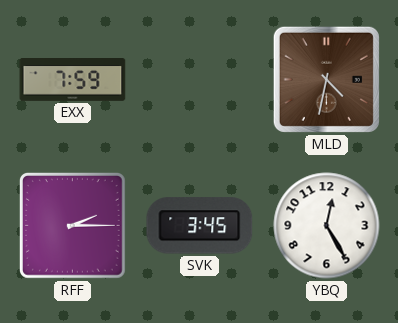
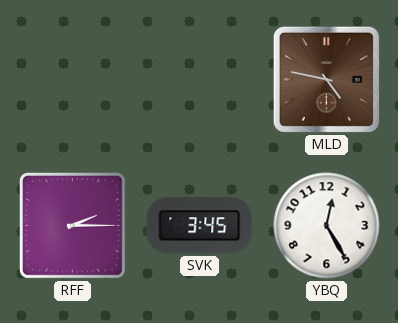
EXX: 7:59 -> none (73, 80)
MLD: 4:32 -> 4:47 (326, 79)
